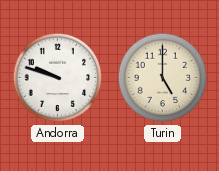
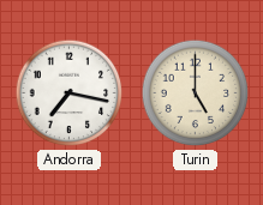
Andorra: 9:48 -> 7:17 (70, 94)
